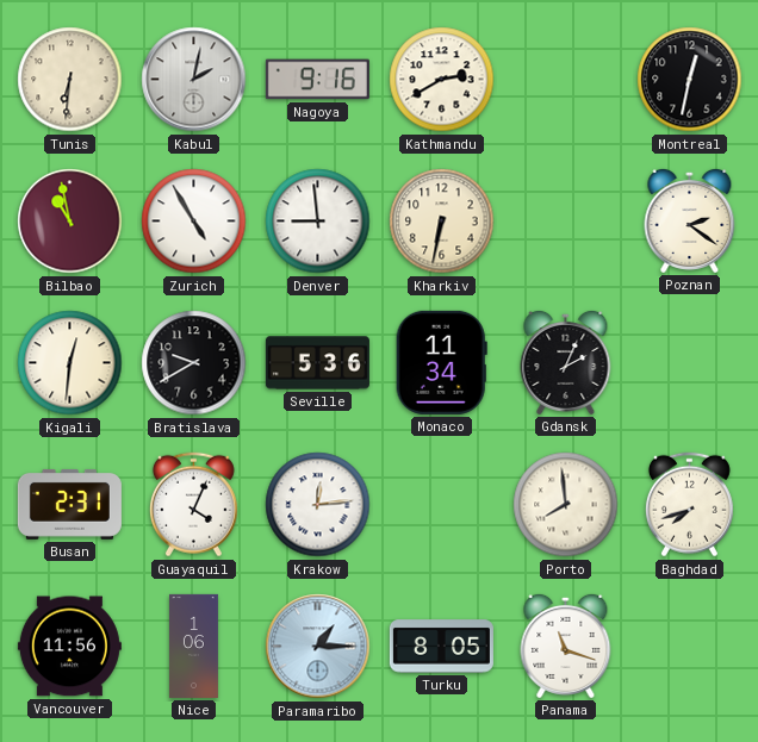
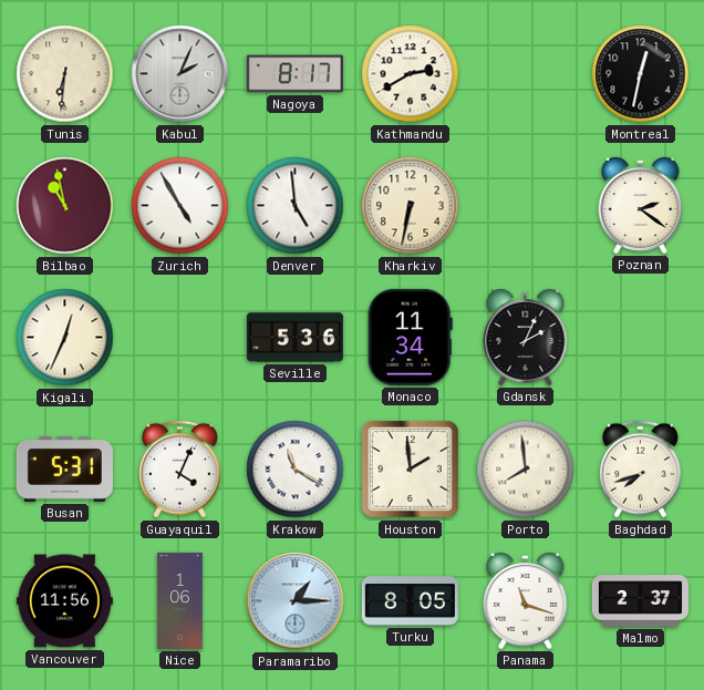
Kabul: 2:02 -> 2:04 (180, 74)
Nagoya: 9:16 -> 8:17 (294, 74)
Denver: 8:59 -> 4:59 (296, 206)
Kigali: 12:31 -> 12:34 (65, 338)
Bratislava: 9:40 -> none (194, 363)
Busan: 2:31 -> 5:31 (64, 468)
Krakow: 12:14 -> 11:20 (296, 470)
Houston: none -> 1:59 (410, 468)
Malmo: none -> 2:37 (640, 601)
